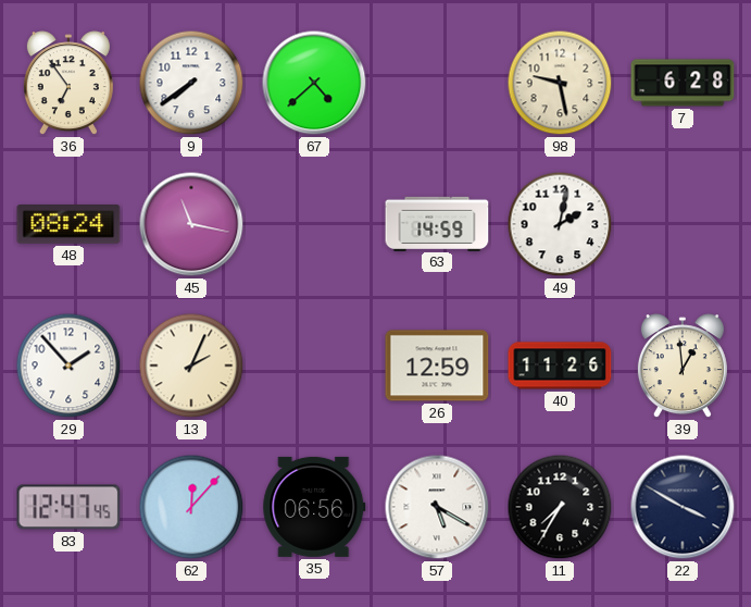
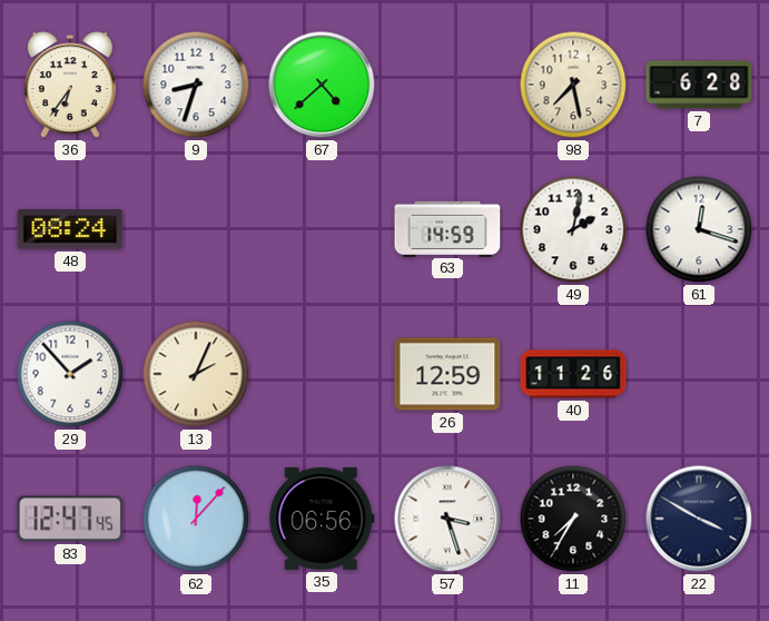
36: 6:54 -> 6:36 (70, 86)
9: 7:39 -> 8:33 (196, 85)
98: 9:28 -> 7:28 (573, 85)
45: 11:17 -> none (191, 224)
61: none -> 12:18 (699, 229)
39: 12:59 -> none (683, 367)
57: 5:20 -> 3:27 (447, 519)
